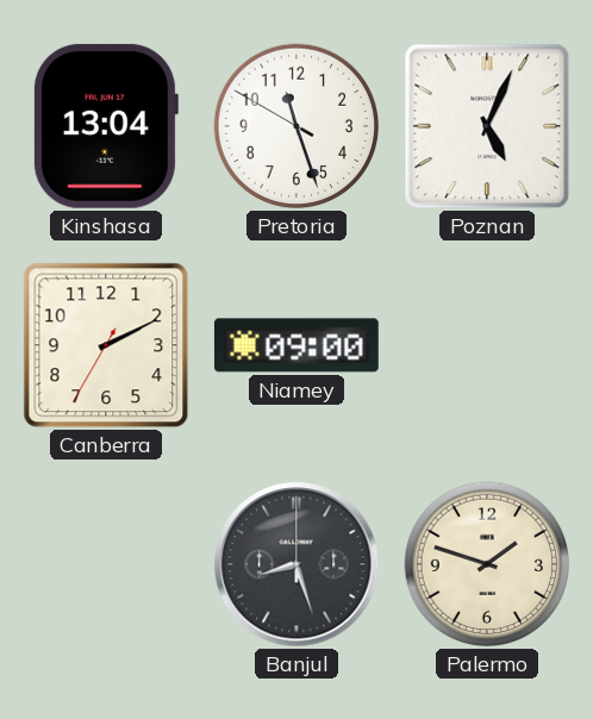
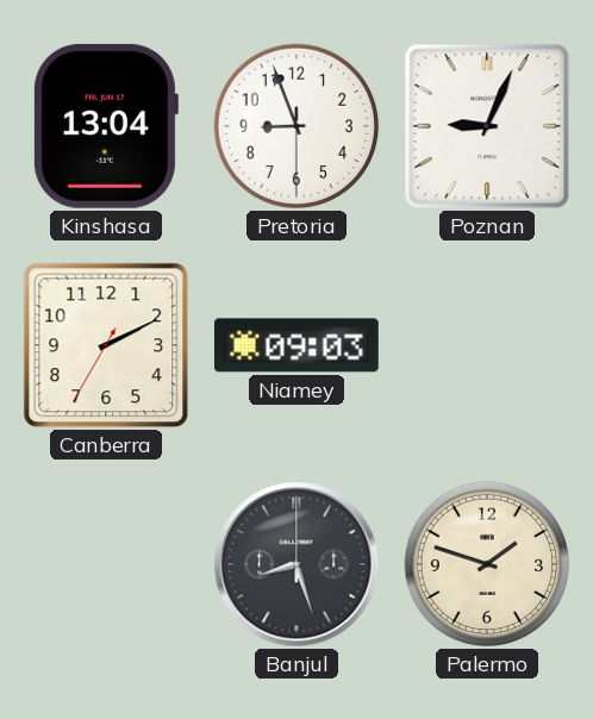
Pretoria: 11:26 -> 8:56 (296, 126)
Poznan: 5:04 -> 9:04 (487, 126)
Niamey: 09:00 -> 09:03 (296, 345)
